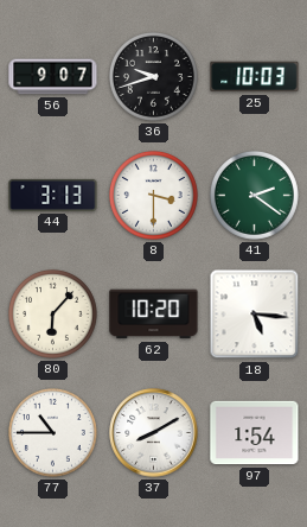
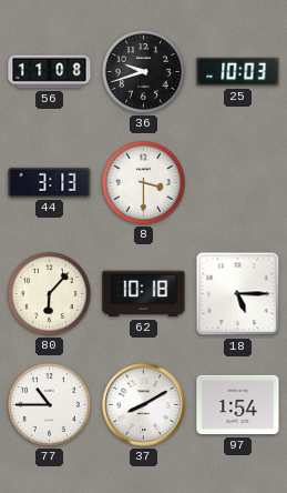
56: 9:07 -> 11:08 (50, 72)
41: 2:21 -> none (254, 195)
62: 10:20 -> 10:18 (144, 294)
18: 5:16 -> 5:15 (238, 294)
